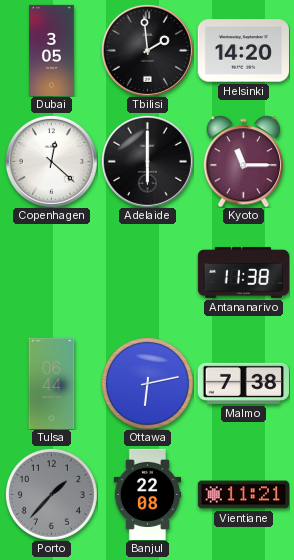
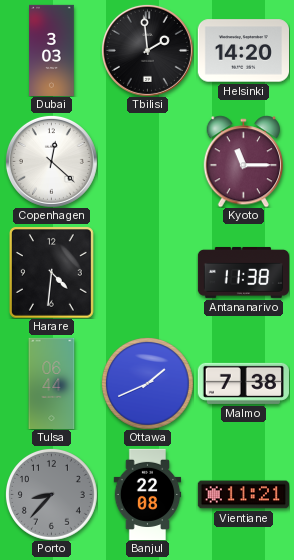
Dubai: 3:05 -> 3:03 (52, 50)
Adelaide: 6:00 -> none (147, 161)
Harare: none -> 4:31 (52, 273)
Ottawa: 6:13 -> 1:41 (147, 383)
Porto: 1:37 -> 8:37 (51, 494)
